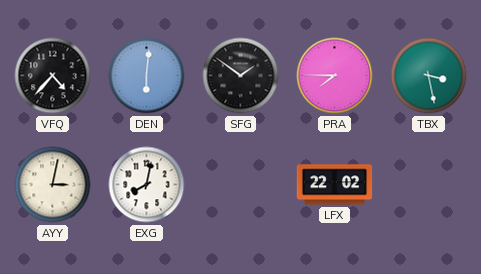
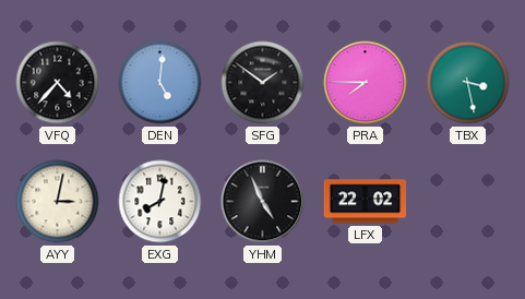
DEN: 6:01 -> 5:01 (160, 83)
YHM: none -> 4:56 (263, 202)
